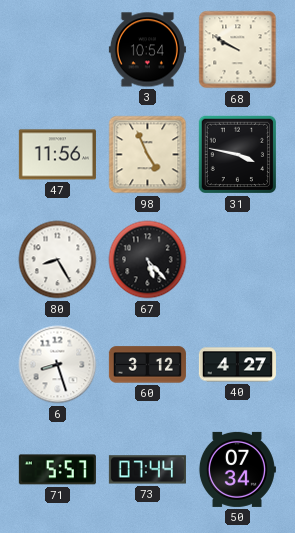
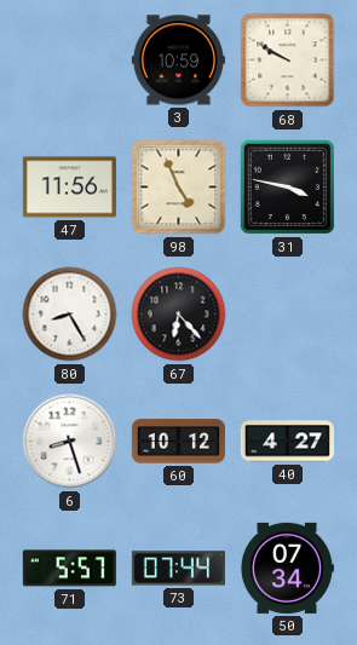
3: 10:54 -> 10:59 (178, 61)
67: 5:23 -> 6:23 (179, 315)
60: 3:12 -> 10:12 (178, 442)
